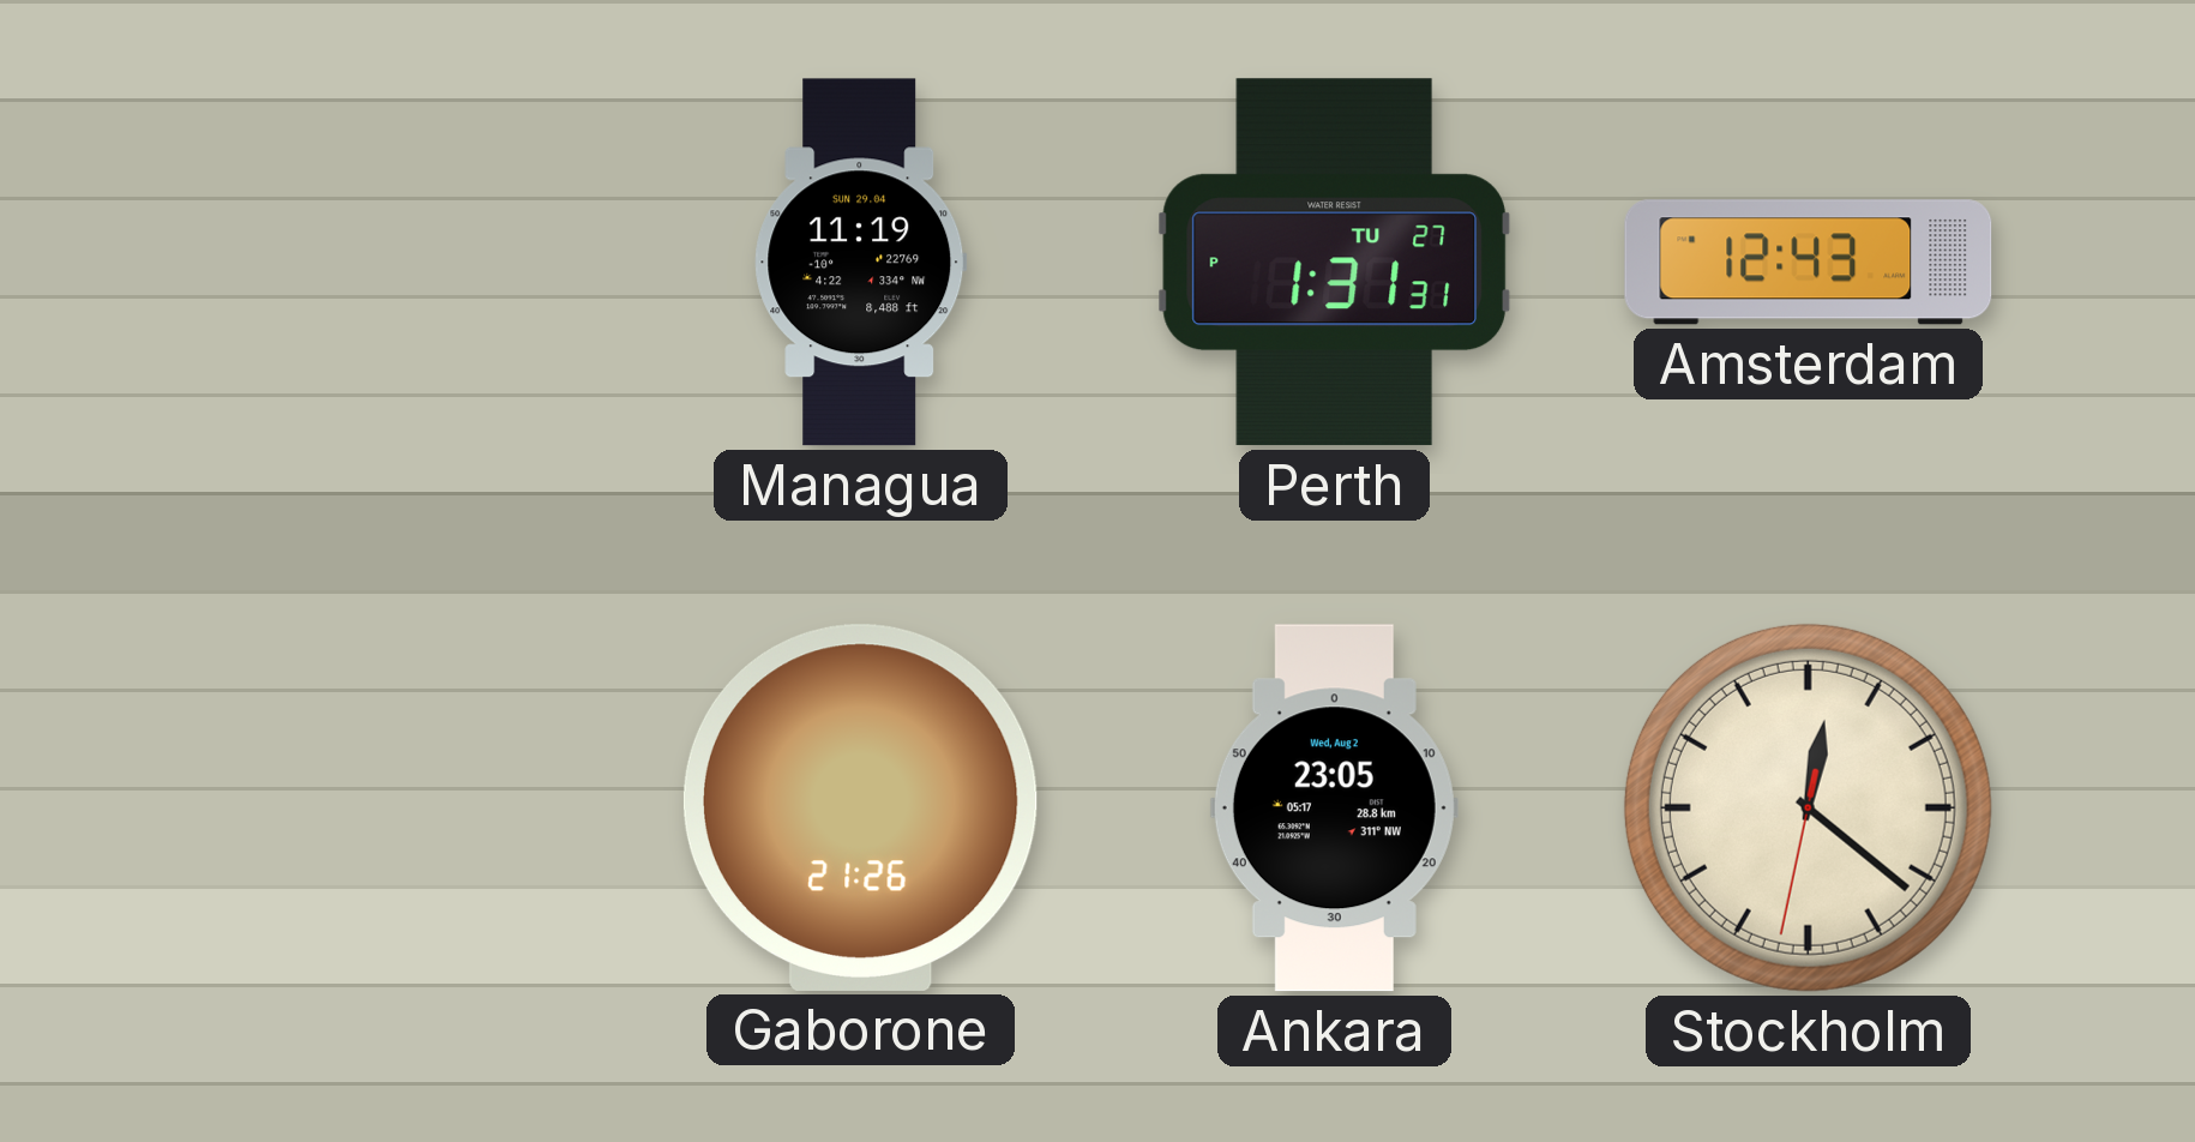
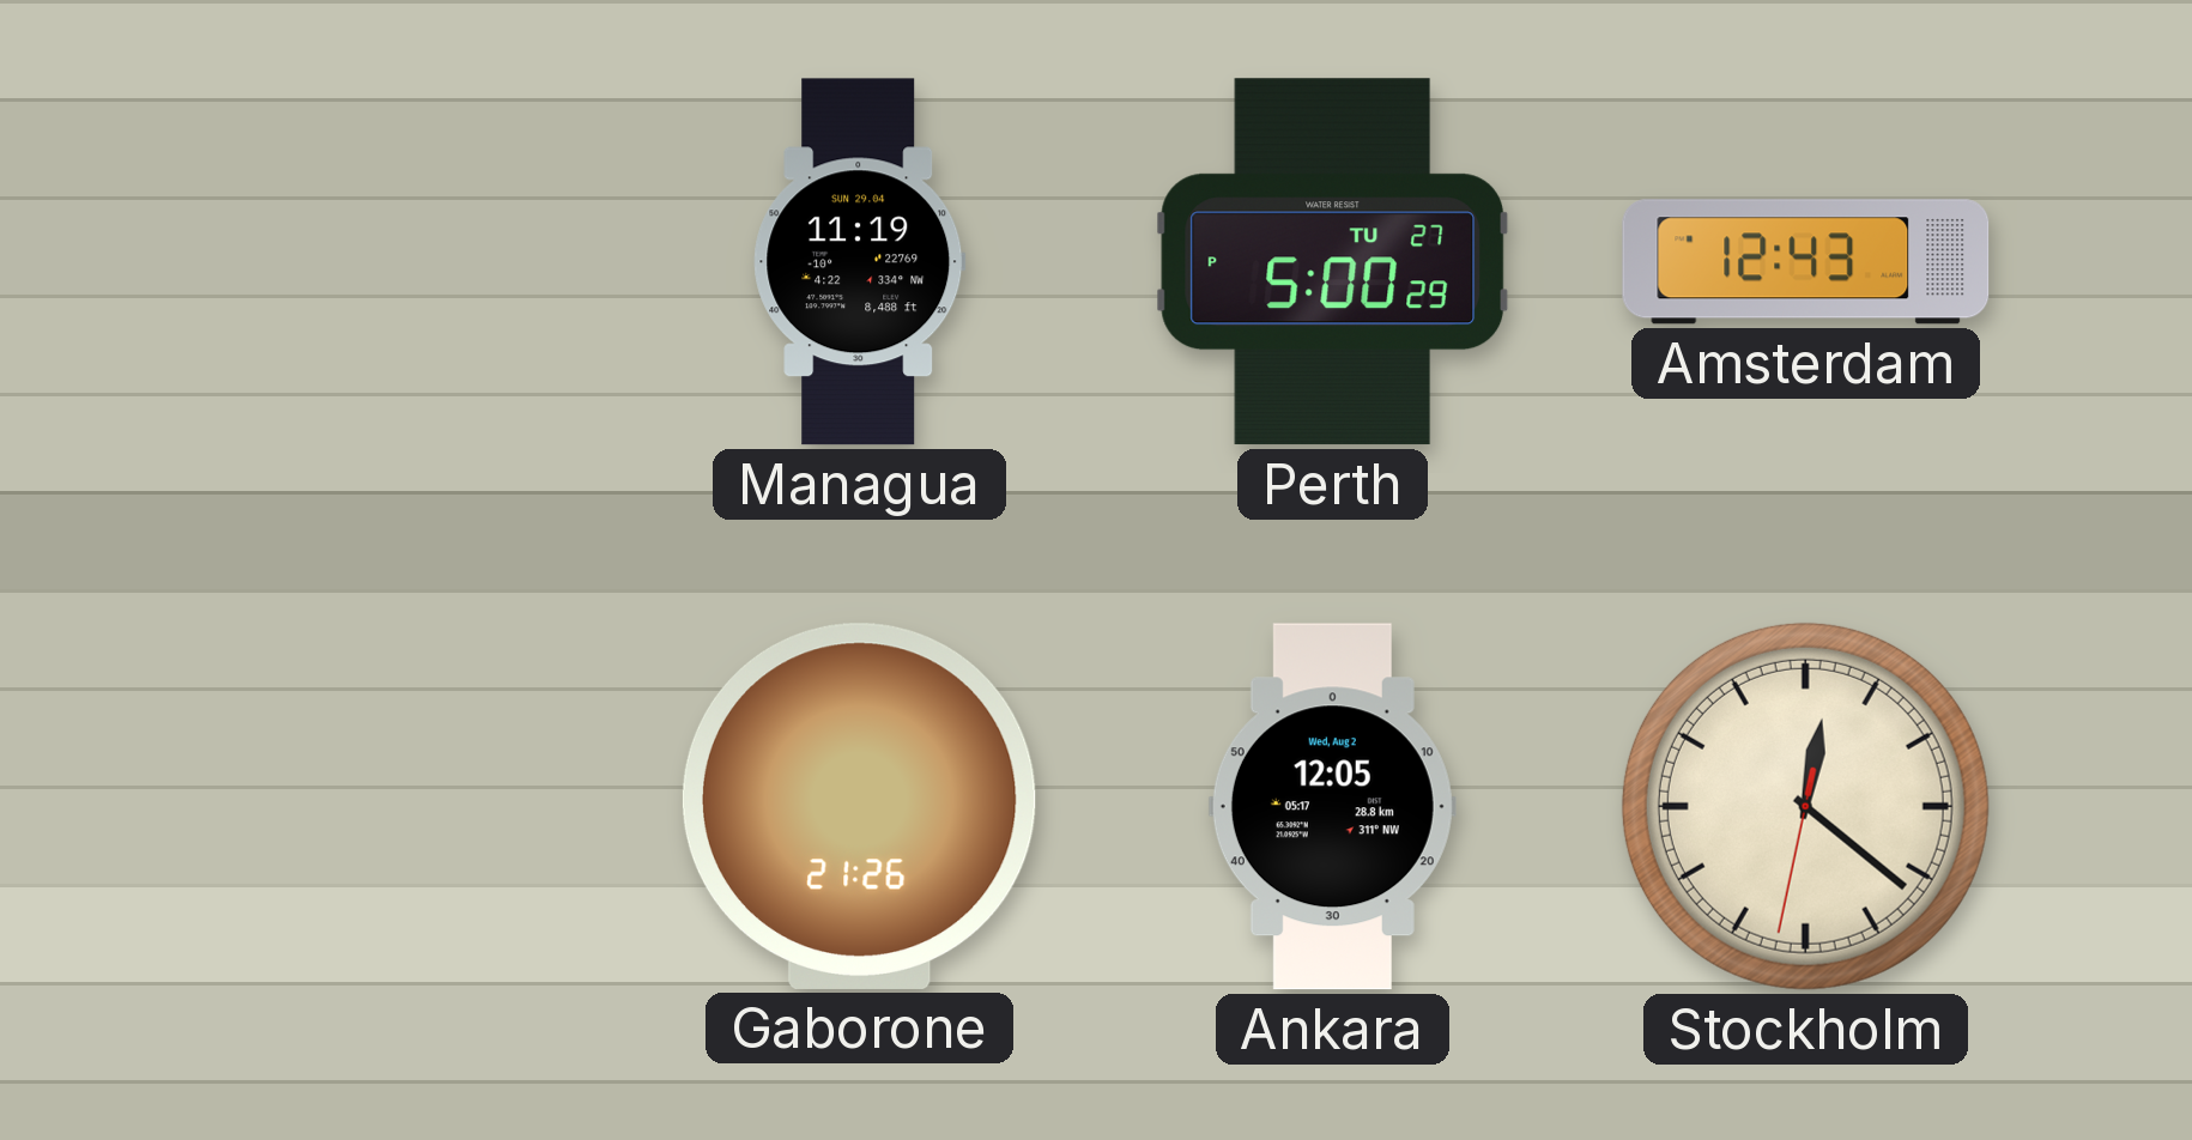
Perth: 1:31 -> 5:00 (1332, 262)
Ankara: 23:05 -> 12:05 (1332, 807)
